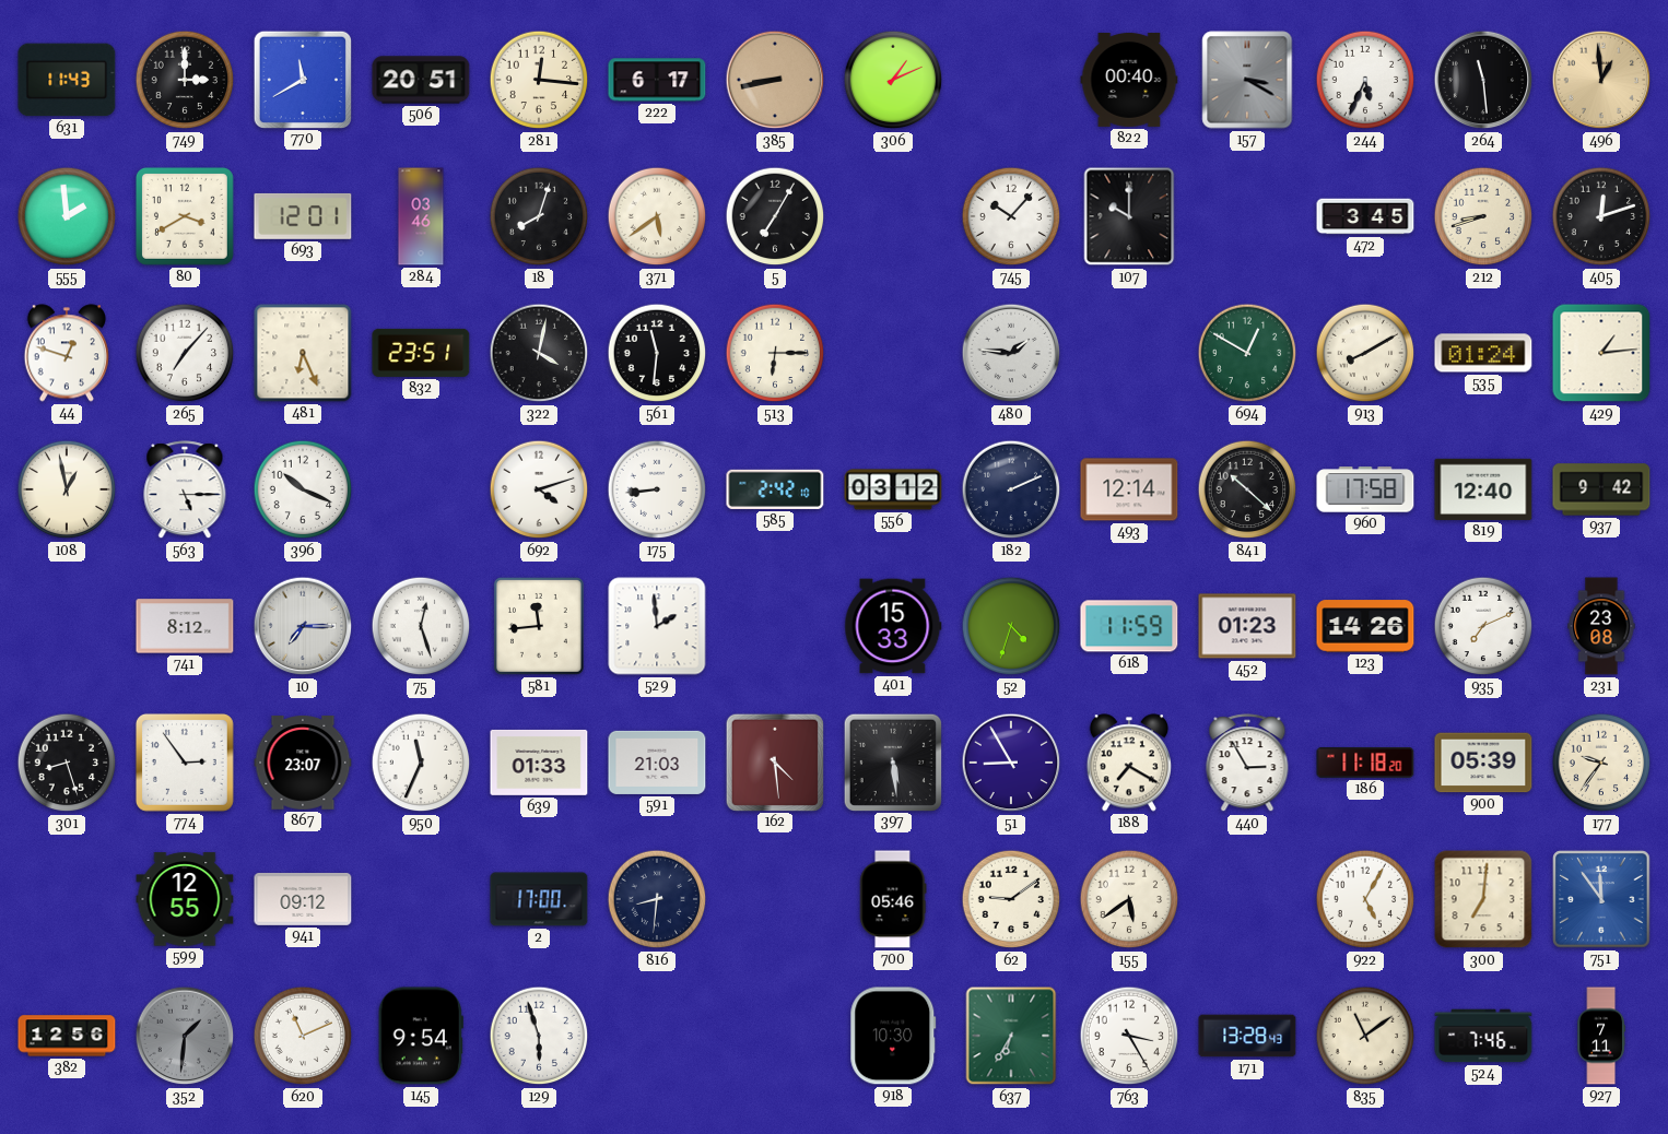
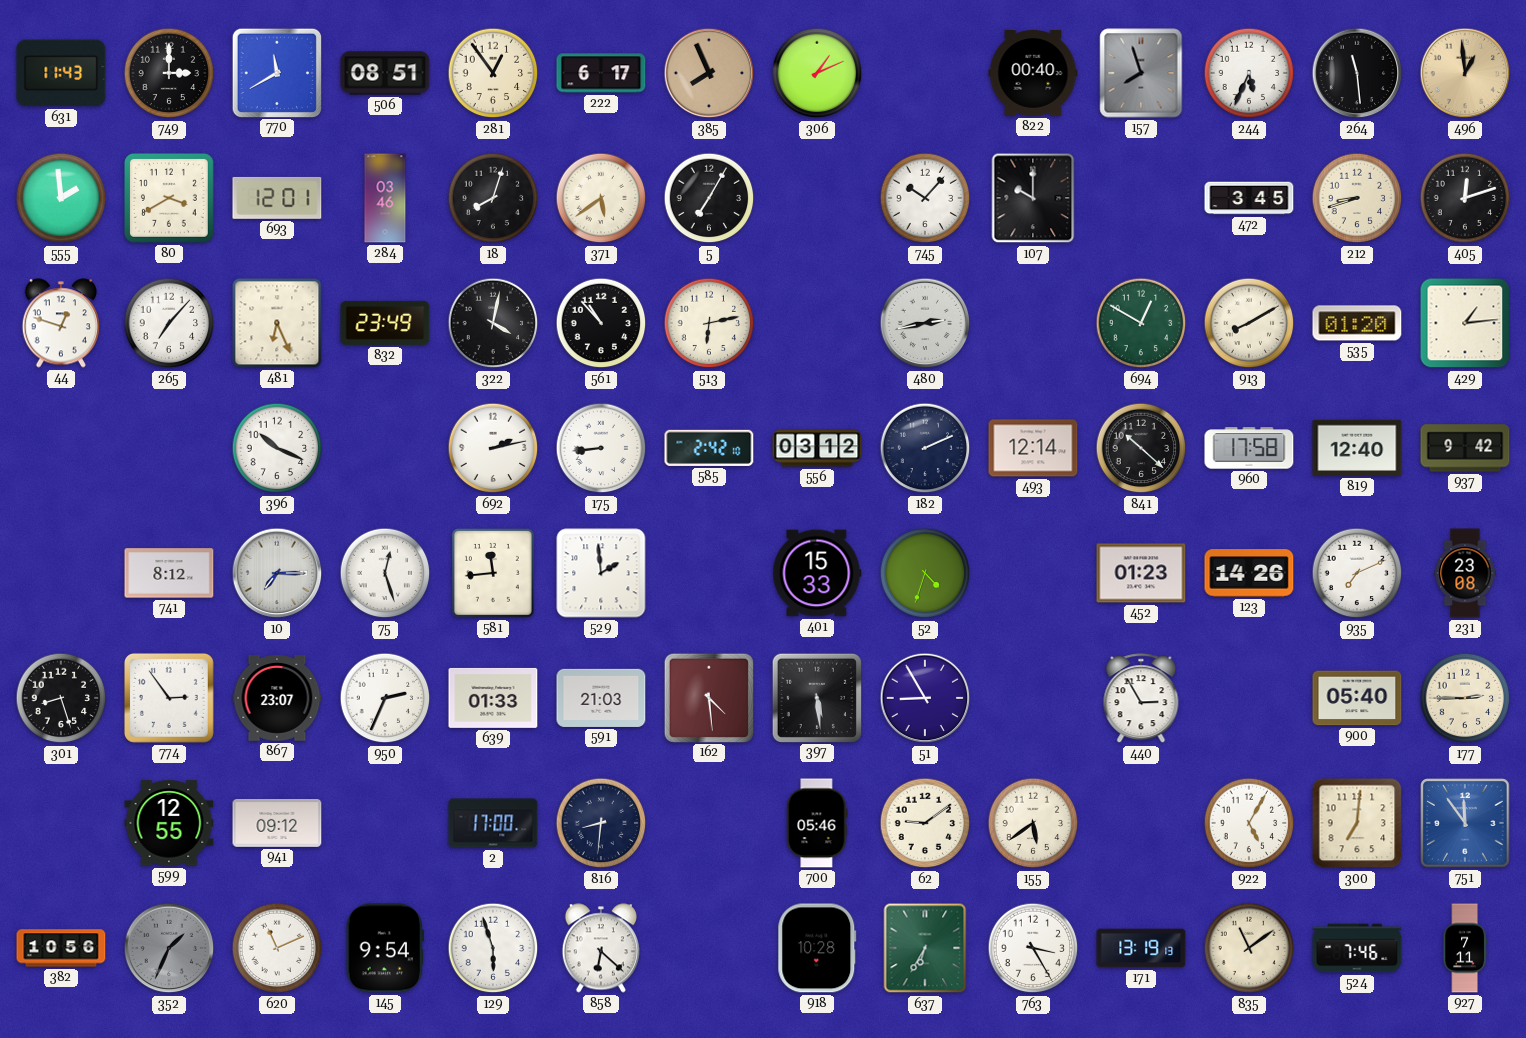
506: 20:51 -> 08:51 (385, 73)
281: 12:16 -> 12:54 (493, 73)
385: 8:43 -> 7:56 (709, 73)
157: 3:20 -> 7:57 (1141, 73)
832: 23:51 -> 23:49 (385, 323)
561: 11:31 -> 10:53 (601, 323)
513: 6:15 -> 6:13 (709, 323)
480: 1:46 -> 2:43 (925, 323)
535: 01:24 -> 01:20 (1357, 323)
108: 12:58 -> none (67, 489)
563: 5:15 -> none (185, 491)
692: 4:12 -> 2:13 (493, 448)
618: 11:59 -> none (1129, 626)
950: 11:34 -> 2:34 (385, 698)
188: 7:20 -> none (1129, 763)
186: 11:18 -> none (1365, 763)
900: 05:39 -> 05:40 (1357, 698)
177: 9:36 -> 2:45 (1465, 698)
382: 12:56 -> 10:56 (61, 948)
352: 1:31 -> 1:34 (169, 948)
858: none -> 6:22 (601, 948)
918: 10:30 -> 10:28 (817, 948)
171: 13:28 -> 13:19 (1141, 948)
